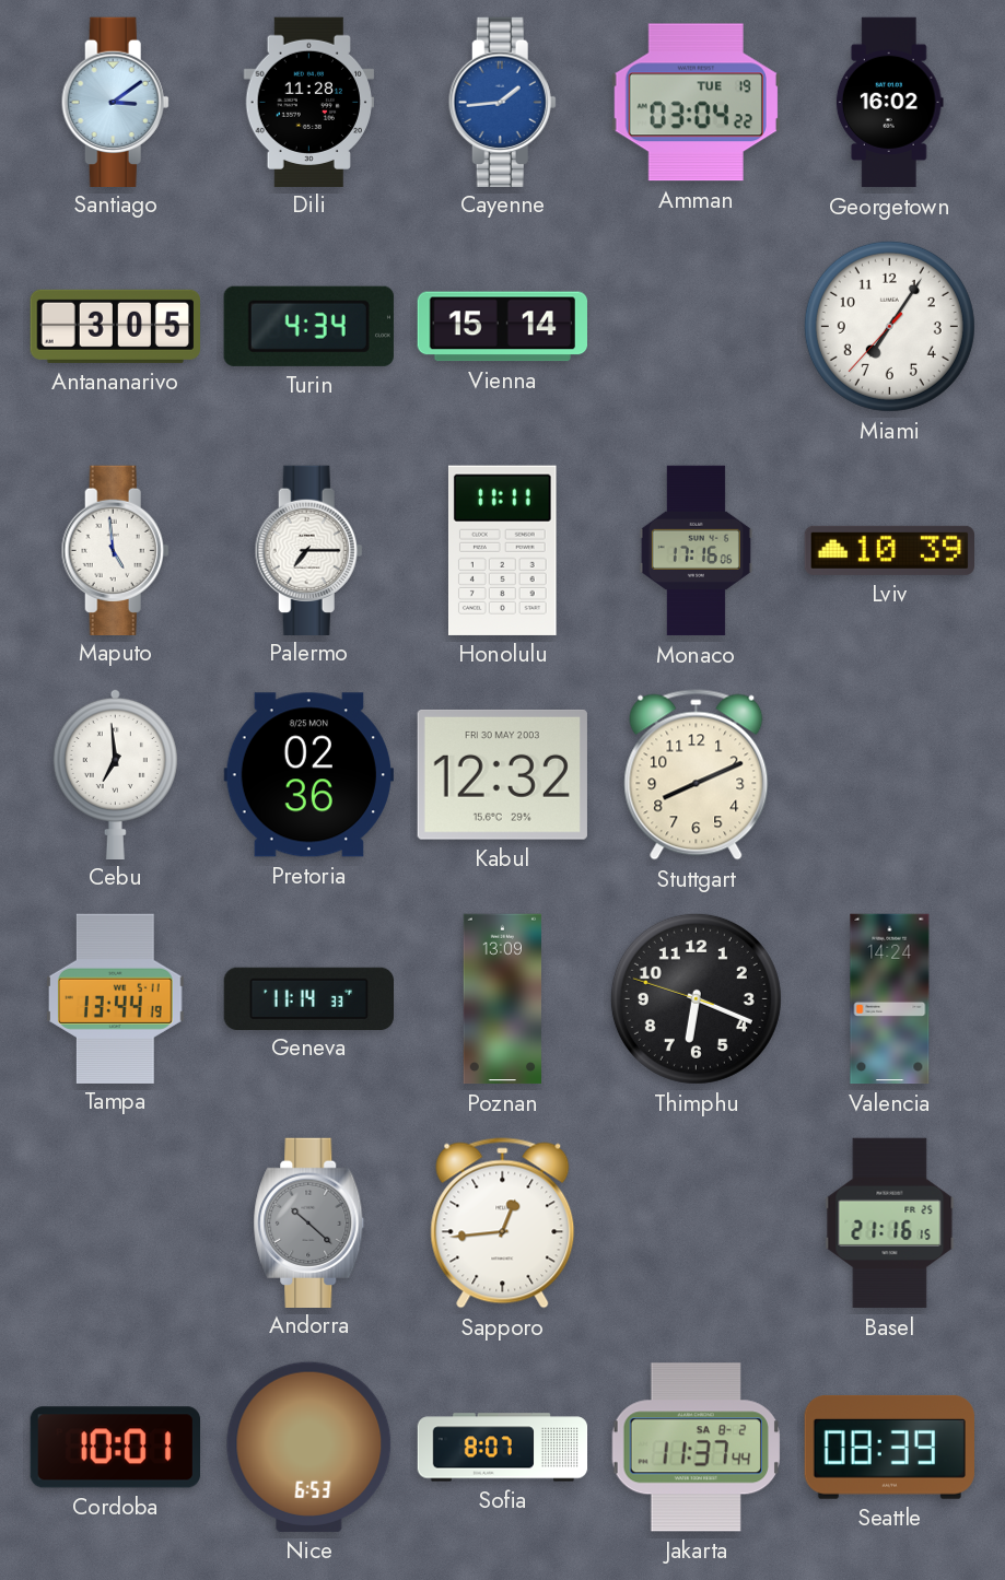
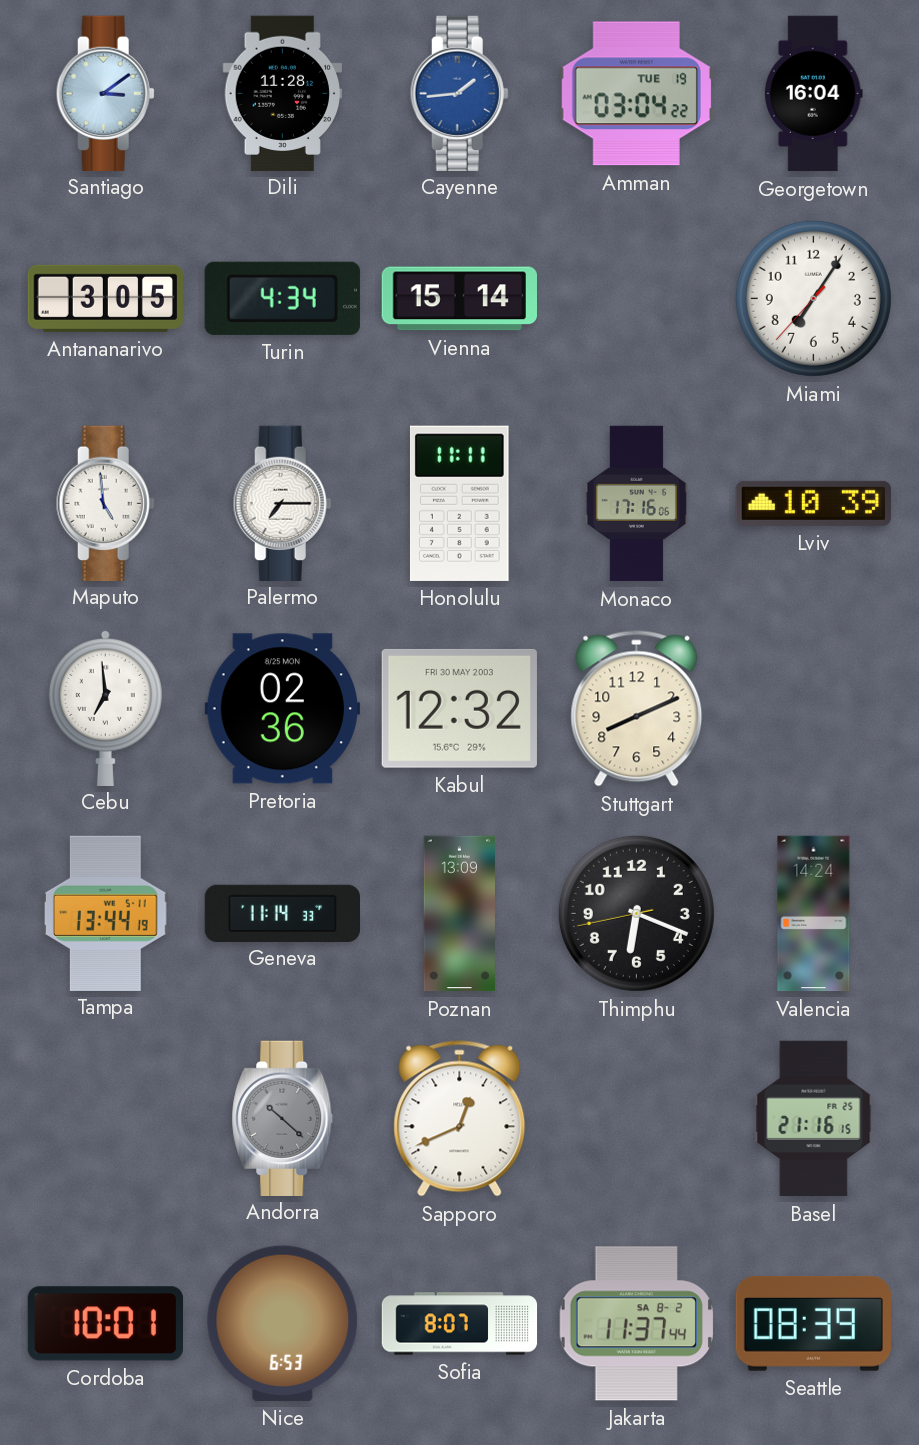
Georgetown: 16:02 -> 16:04 (813, 94)
Thimphu: 6:18:48 -> 6:18:43 (636, 913)
Sapporo: 12:44 -> 12:41 (460, 1119)
